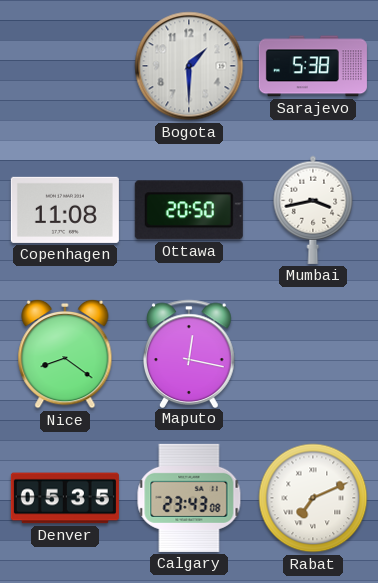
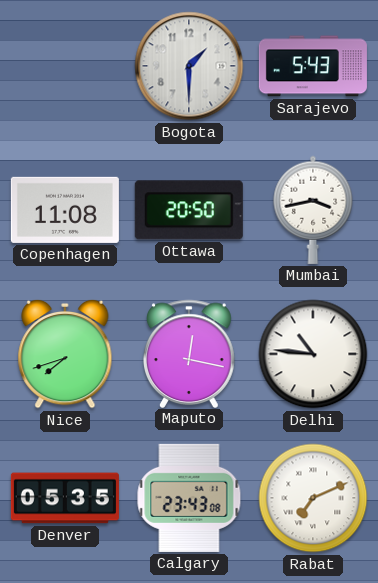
Sarajevo: 5:38 -> 5:43 (313, 66)
Nice: 8:21 -> 7:42 (65, 354)
Delhi: none -> 10:46 (313, 354)
